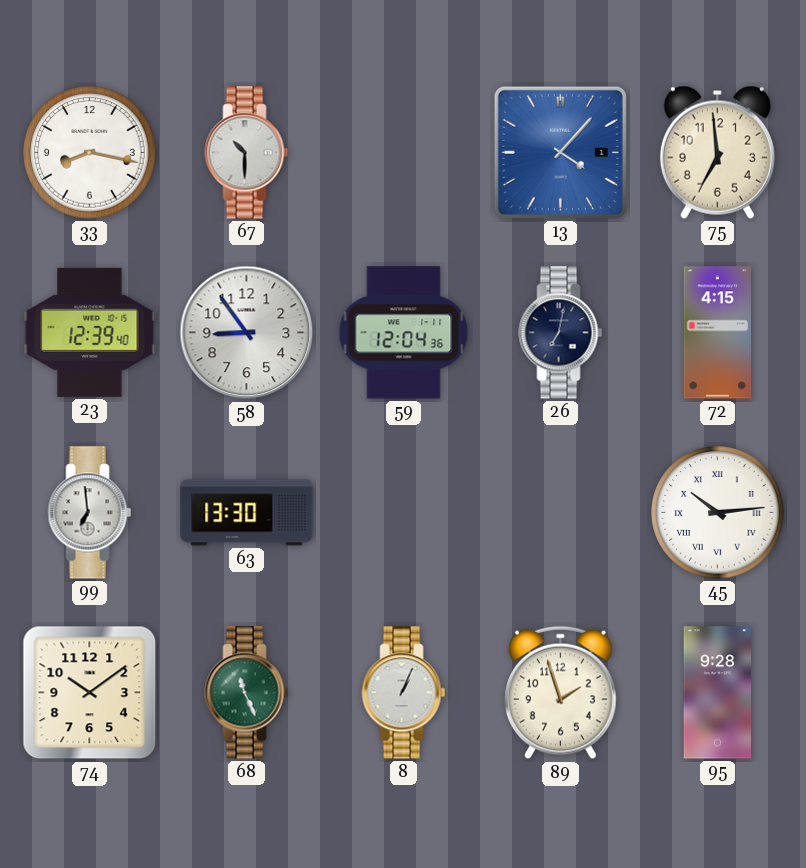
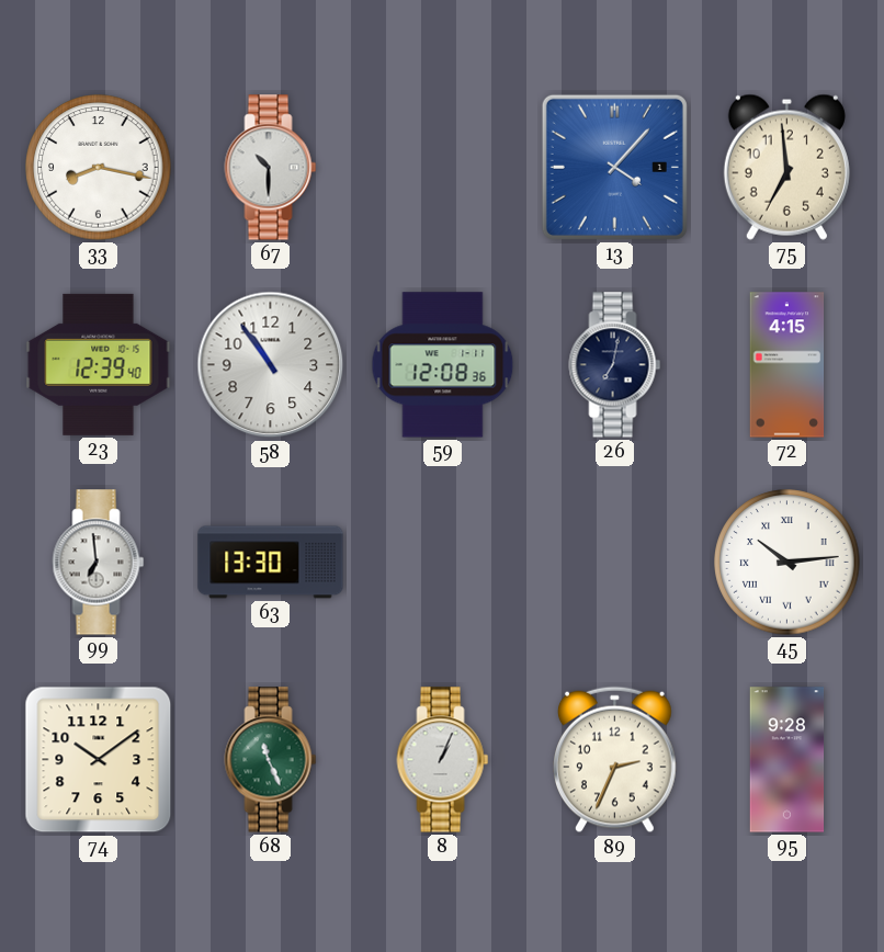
58: 8:54 -> 10:54 (271, 365)
59: 12:04 -> 12:08 (443, 365)
89: 1:57 -> 2:34 (615, 760)
